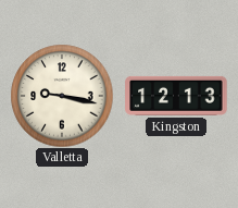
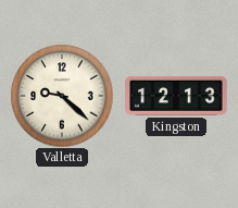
Valletta: 9:17 -> 9:22 (62, 96)
